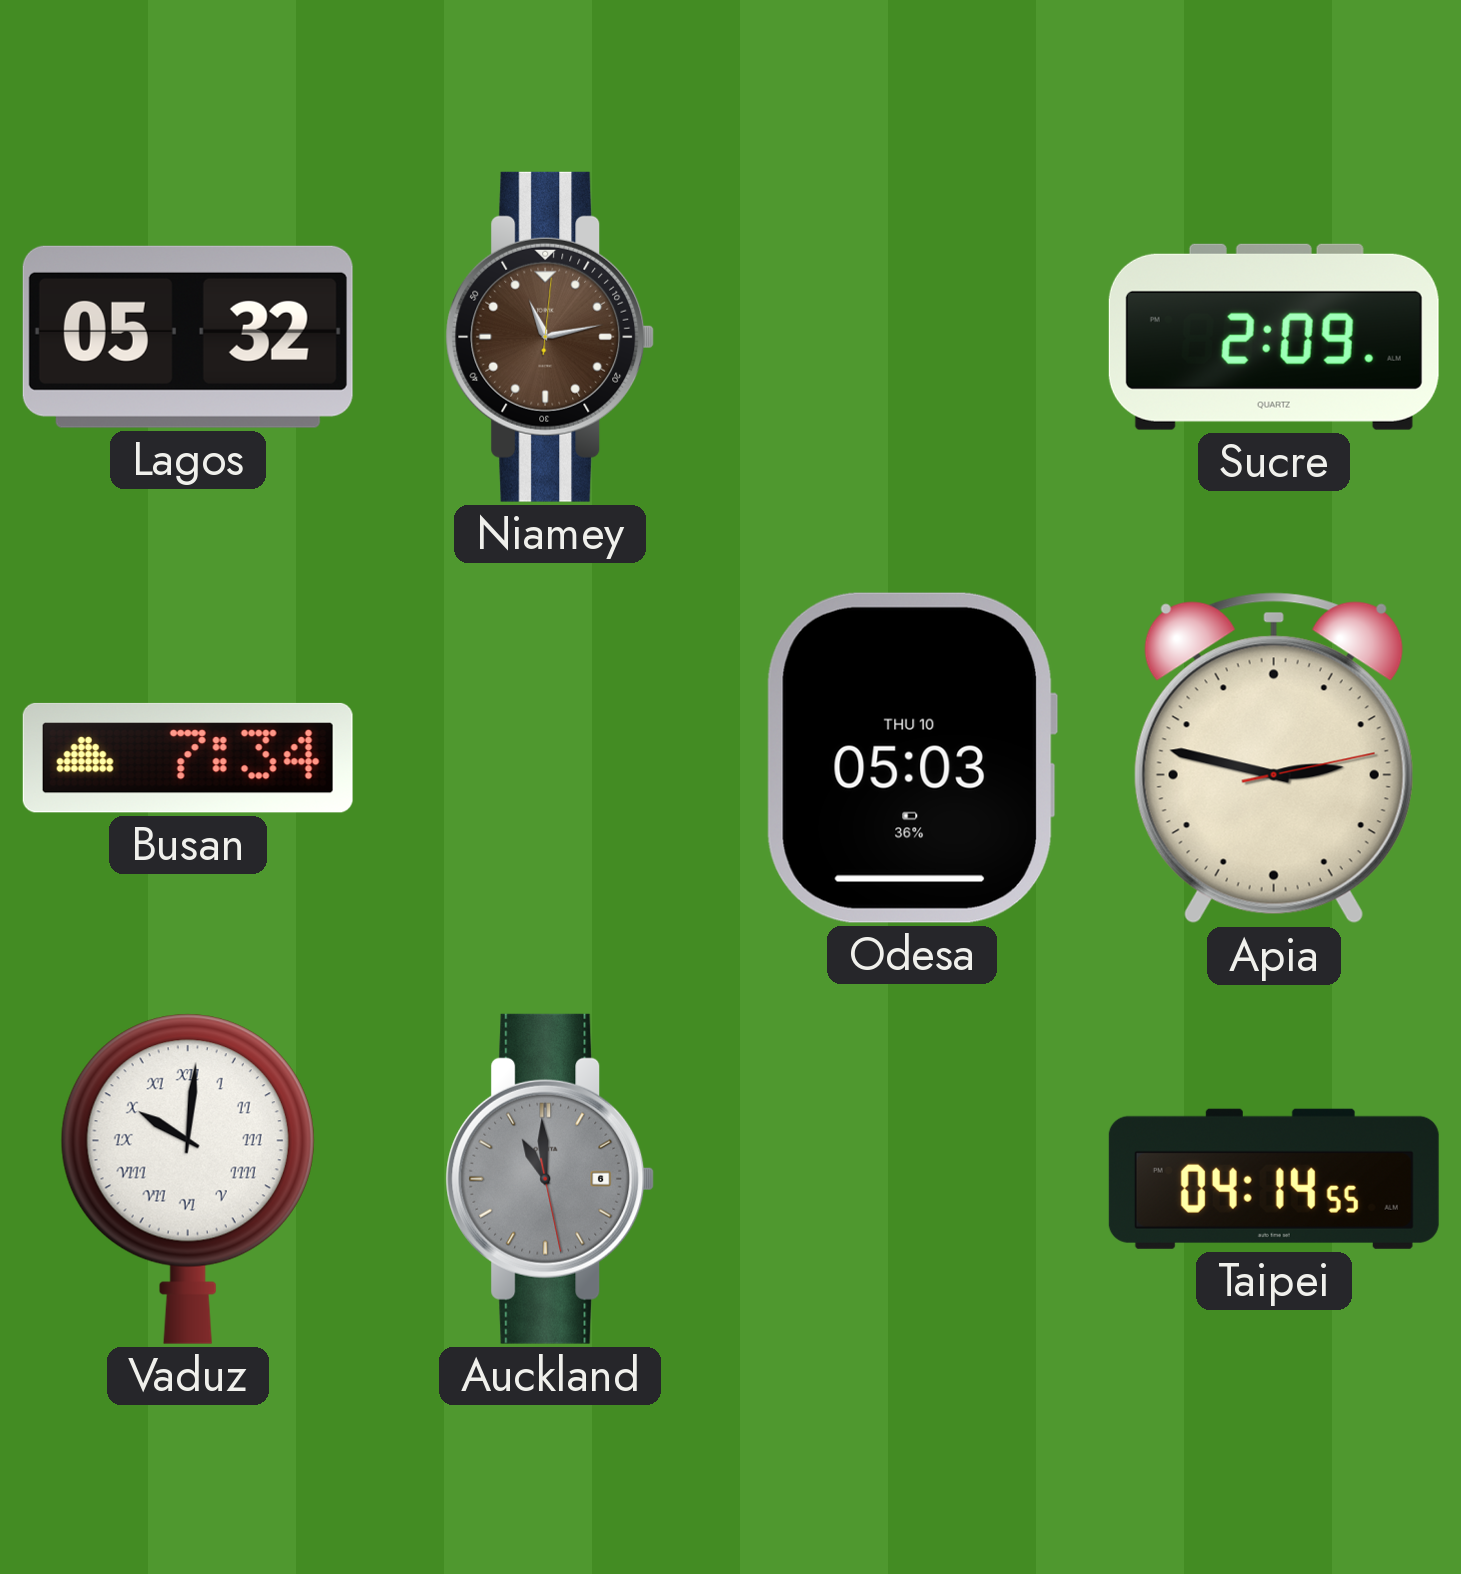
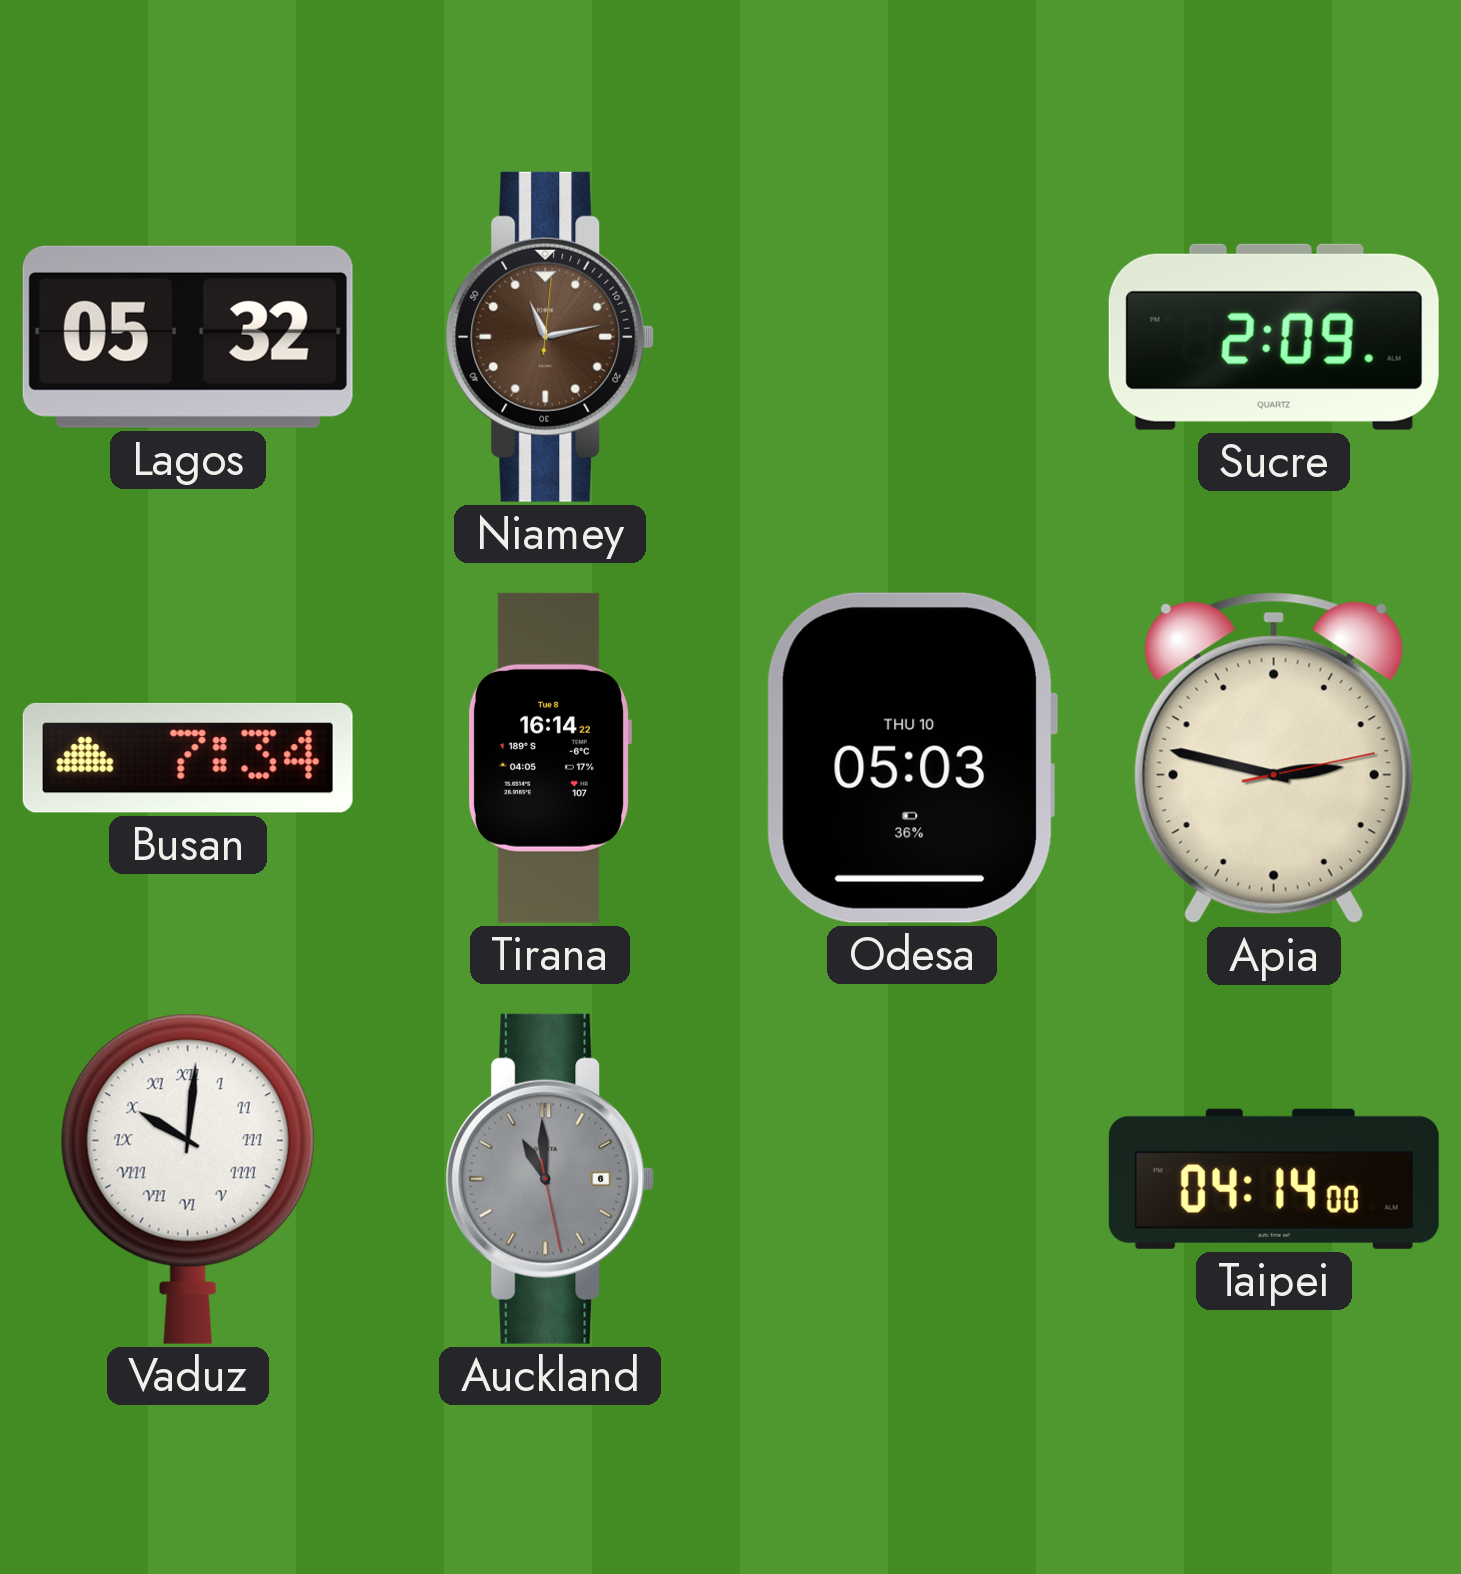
Tirana: none -> 16:14 (549, 758)
Taipei: 04:14:55 -> 04:14:00 (1274, 1179)
